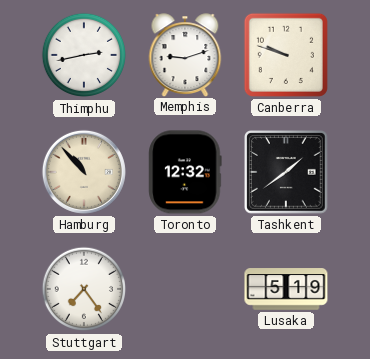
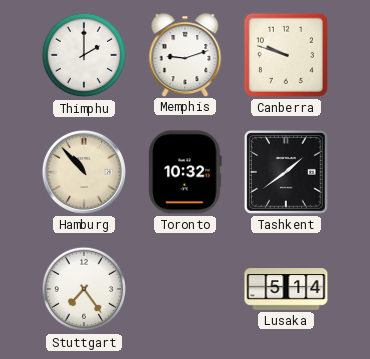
Thimphu: 2:43 -> 2:00 (84, 55)
Toronto: 12:32 -> 10:32 (185, 172)
Lusaka: 5:19 -> 5:14 (286, 289)
